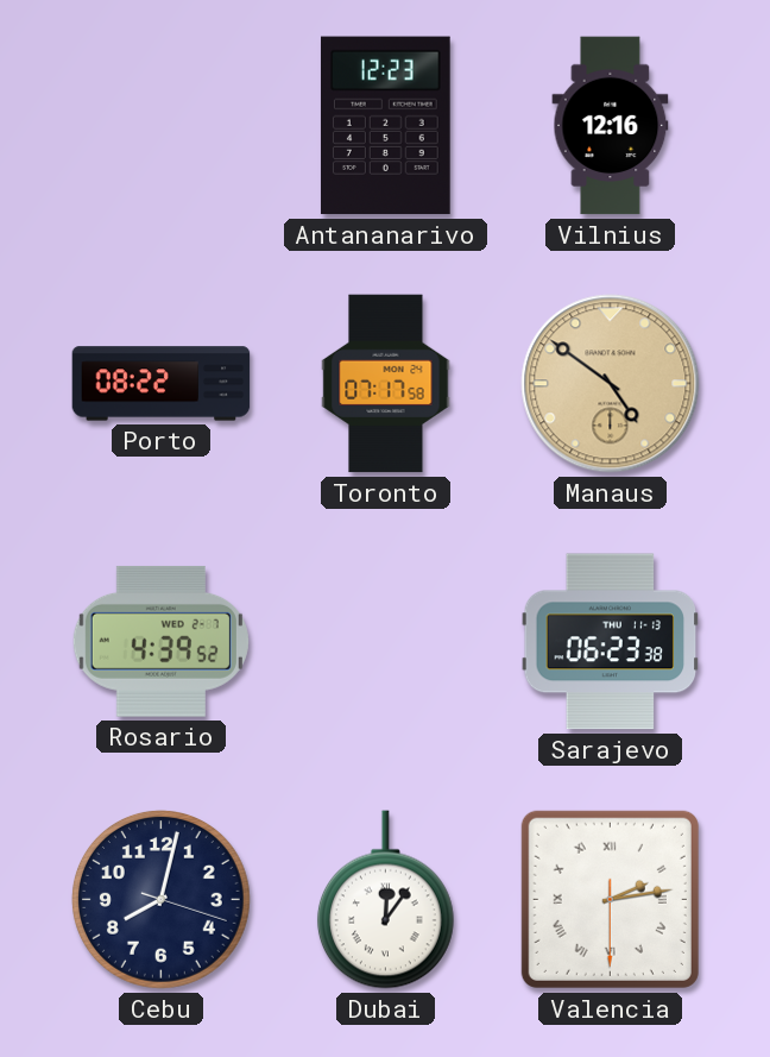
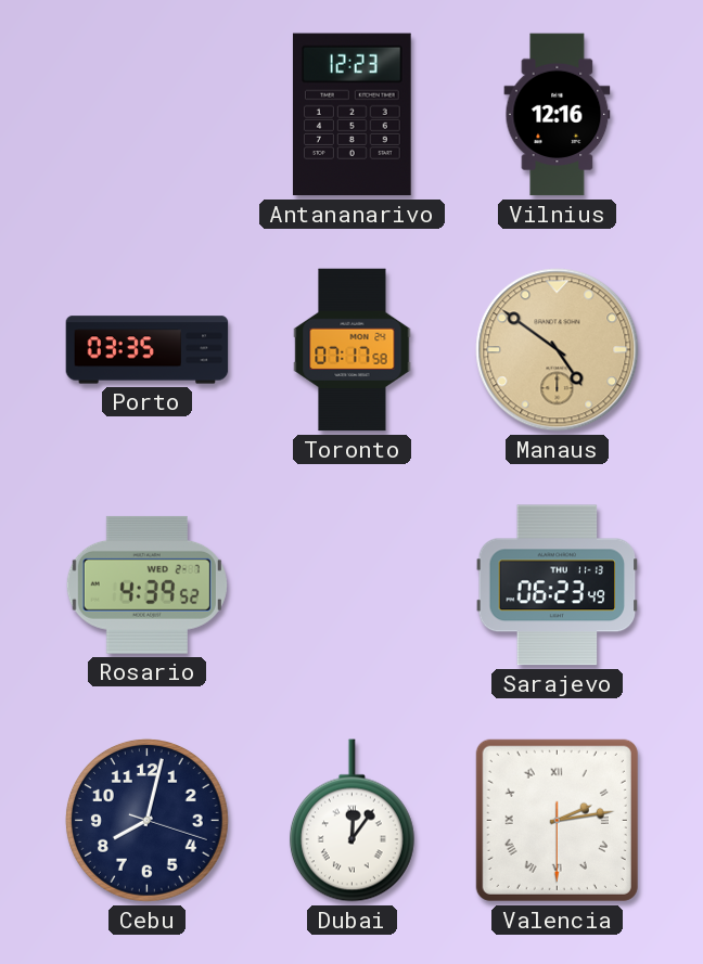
Porto: 08:22 -> 03:35 (148, 350)
Sarajevo: 06:23:38 -> 06:23:49 (558, 586)
